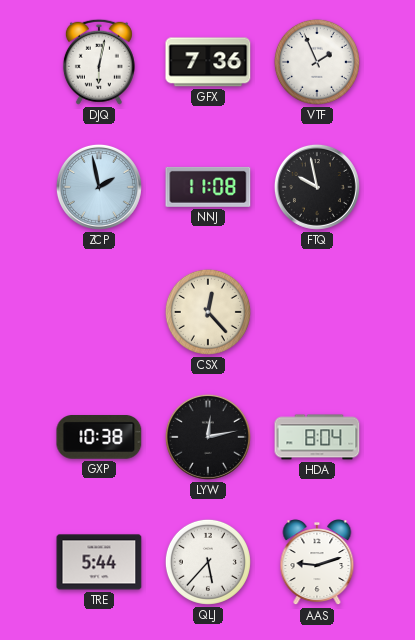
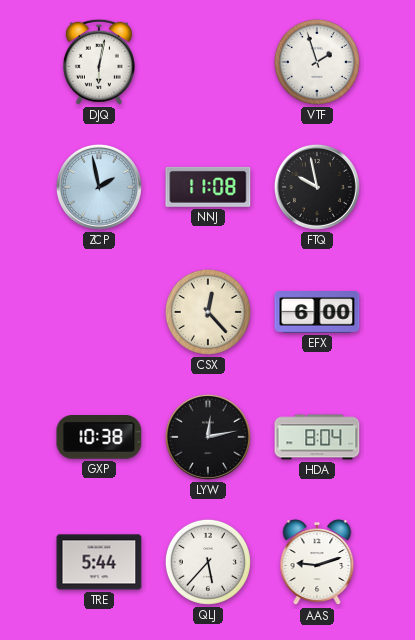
GFX: 7:36 -> none (208, 62)
VTF: 1:56 -> 1:57 (317, 62)
EFX: none -> 6:00 (317, 313)
